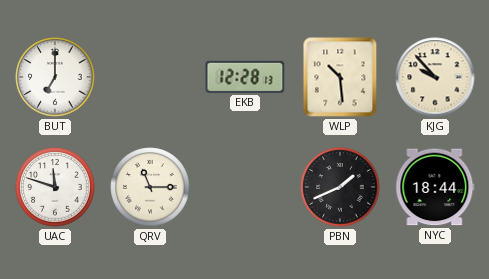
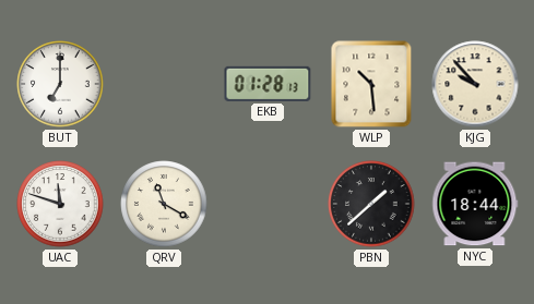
EKB: 12:28 -> 01:28 (268, 84)
QRV: 11:15 -> 11:20 (164, 204)
PBN: 1:41 -> 1:38 (371, 204)
